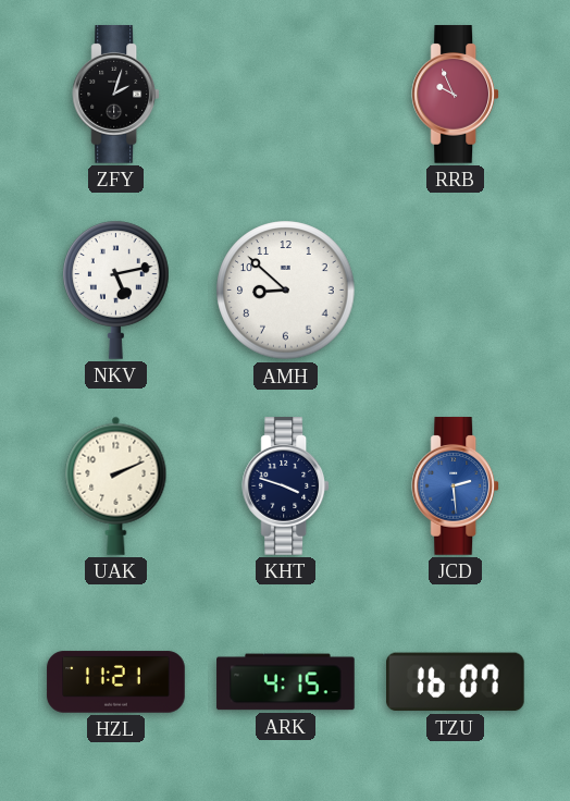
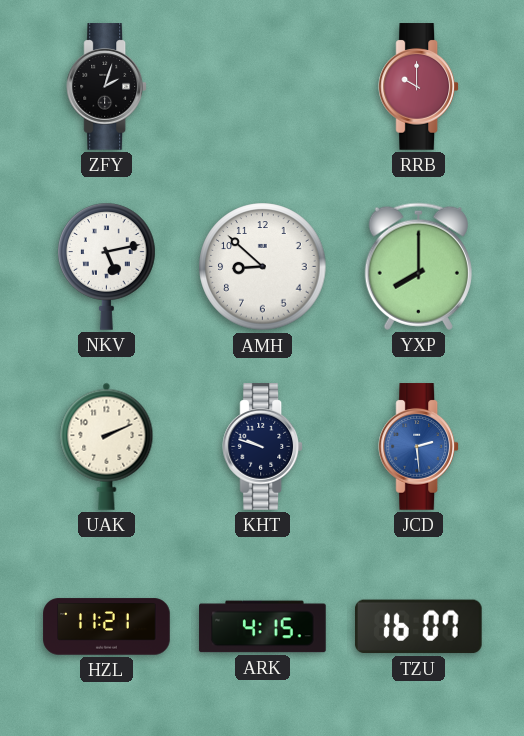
RRB: 9:56 -> 10:00 (419, 87)
YXP: none -> 8:00 (418, 266)
KHT: 3:48 -> 9:48 (263, 447)
